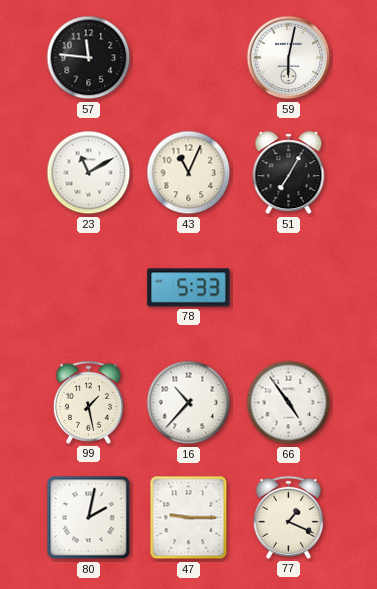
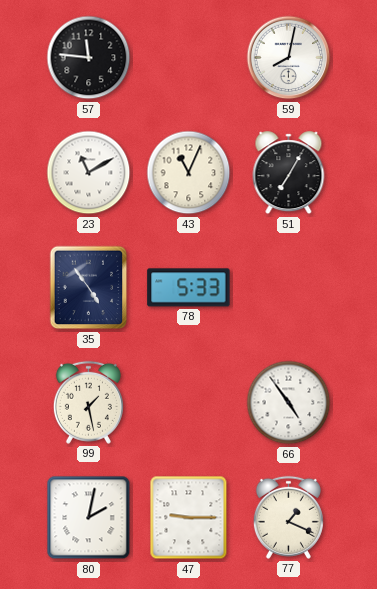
59: 6:02 -> 8:02 (289, 58)
35: none -> 4:54 (89, 288)
16: 10:37 -> none (189, 403)
